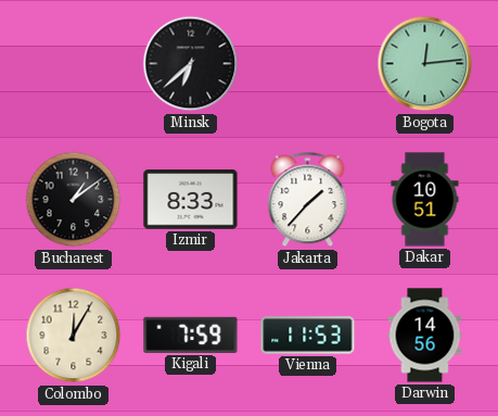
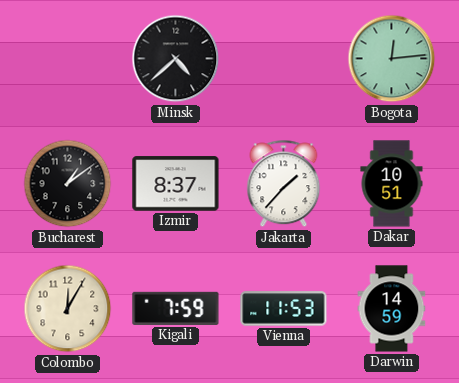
Minsk: 6:38 -> 4:38 (176, 59)
Izmir: 8:33 -> 8:37 (176, 184)
Darwin: 14:56 -> 14:59 (392, 309)
